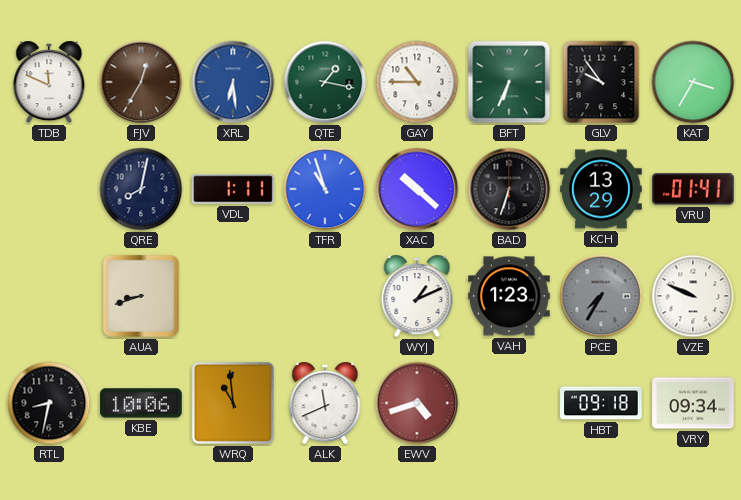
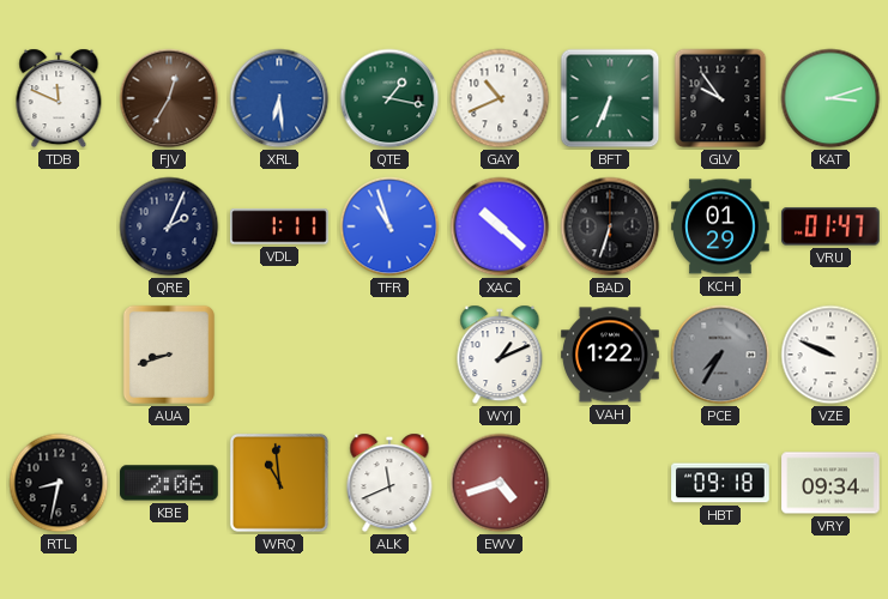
GAY: 10:45 -> 10:41 (500, 98)
KAT: 3:35 -> 3:12 (830, 98)
QRE: 8:02 -> 2:04 (169, 226)
KCH: 13:29 -> 01:29 (720, 226)
VRU: 01:41 -> 01:47 (830, 226)
VAH: 1:23 -> 1:22 (610, 355)
KBE: 10:06 -> 2:06 (169, 483)
